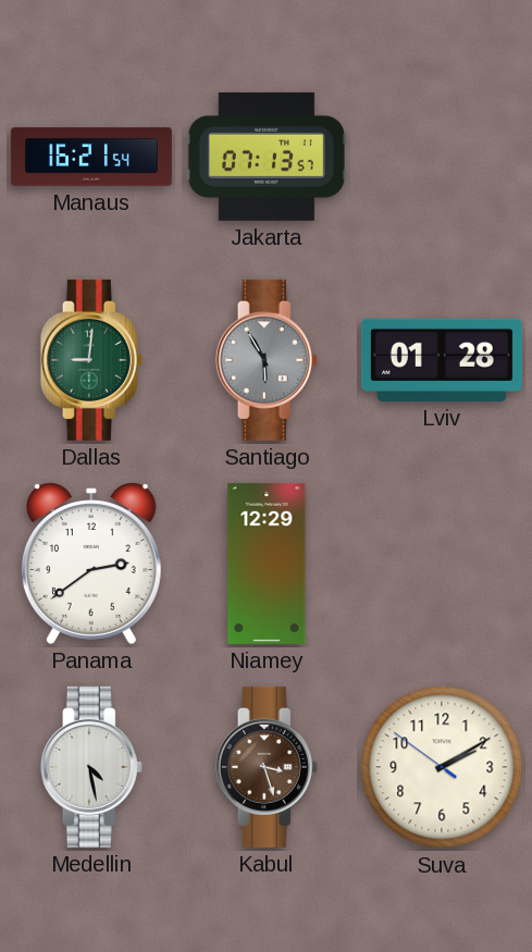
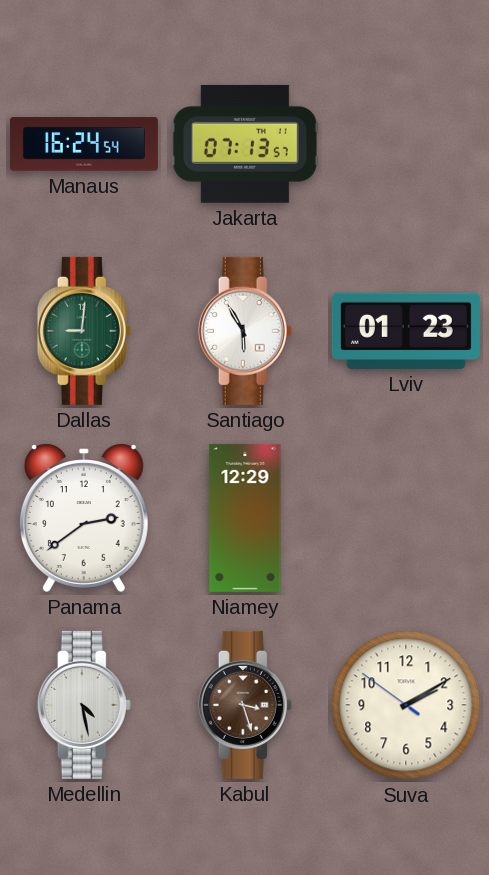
Manaus: 16:21 -> 16:24 (84, 144)
Santiago dial: grey -> white (245, 331)
Lviv: 01:28 -> 01:23 (406, 331)
